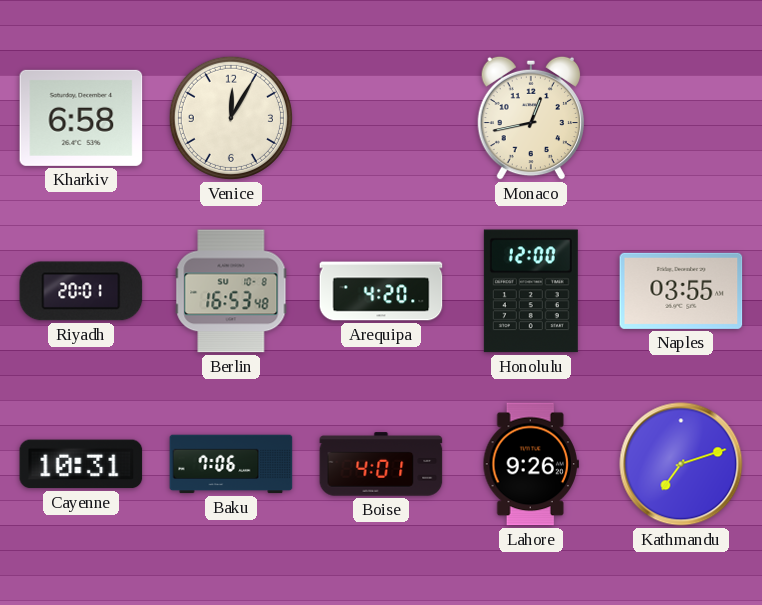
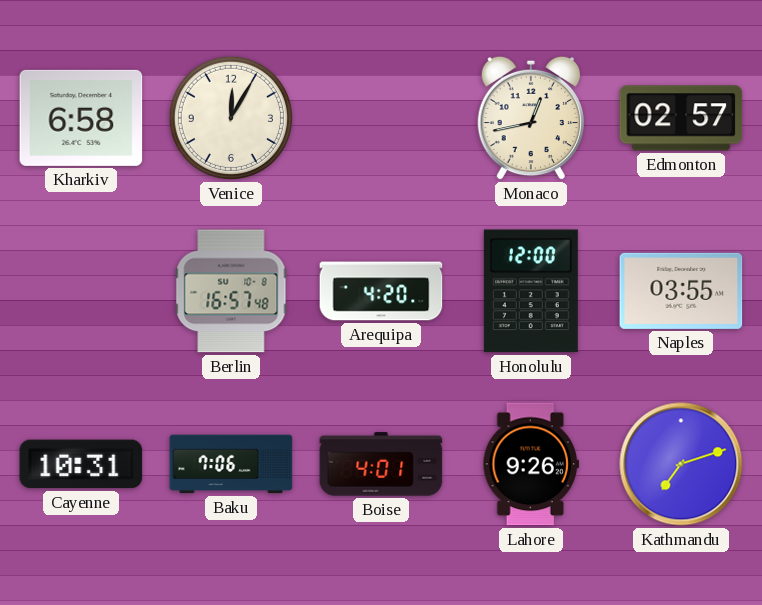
Edmonton: none -> 02:57 (681, 118)
Riyadh: 20:01 -> none (81, 291)
Berlin: 16:53 -> 16:57 (231, 291)
